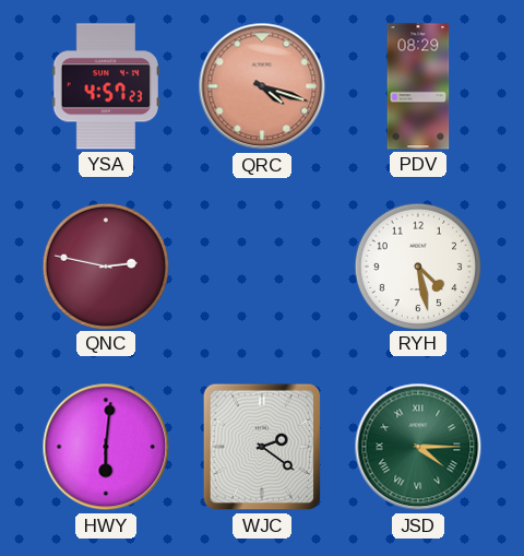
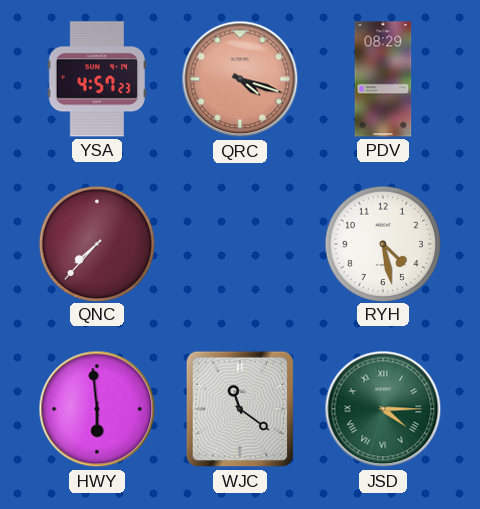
QNC: 2:47 -> 7:37 (96, 243)
HWY: 6:01 -> 5:59 (97, 409)
WJC: 2:21 -> 11:21 (240, 409)
